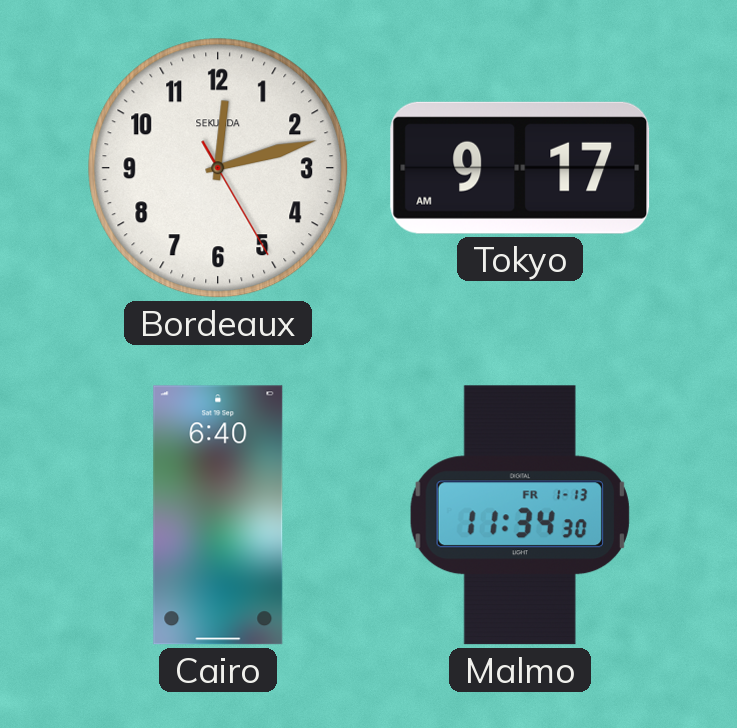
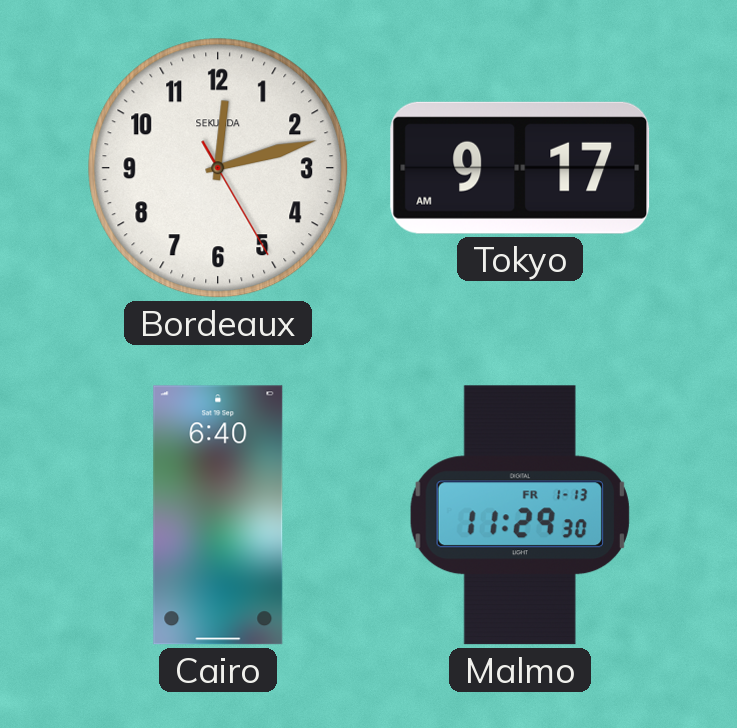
Malmo: 11:34 -> 11:29 (520, 515)
